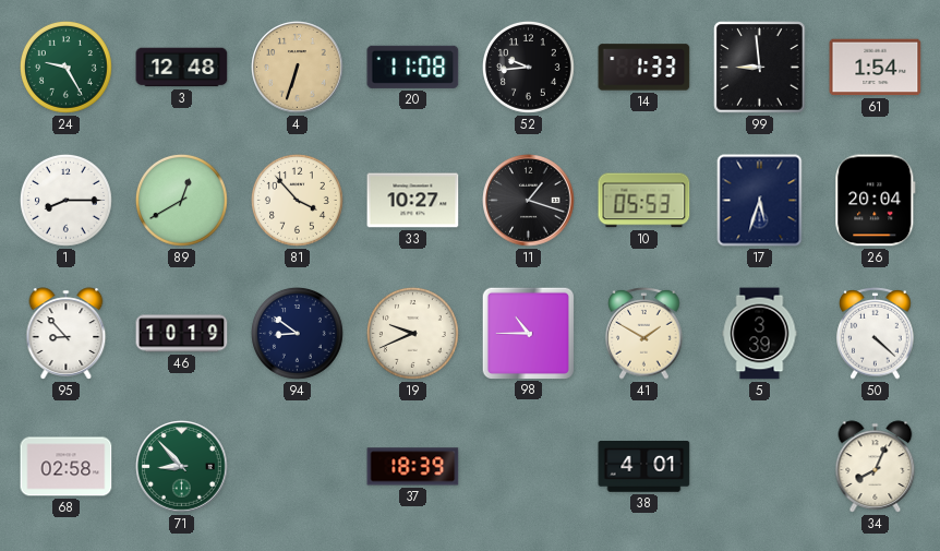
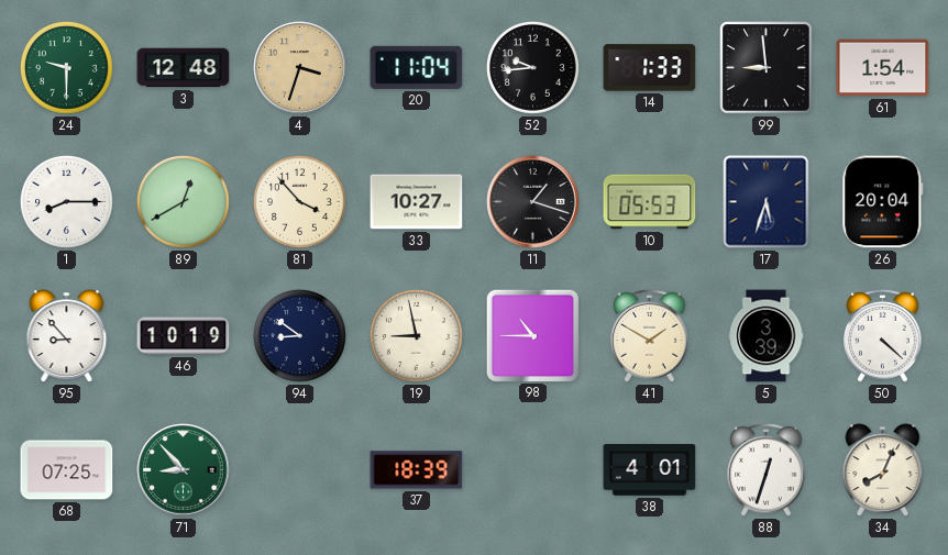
24: 9:25 -> 9:30 (66, 67)
4: 6:33 -> 3:33 (300, 68)
20: 11:08 -> 11:04 (417, 67)
19: 9:41 -> 8:58 (416, 335)
68: 02:58 -> 07:25 (67, 470)
88: none -> 12:33 (767, 470)
